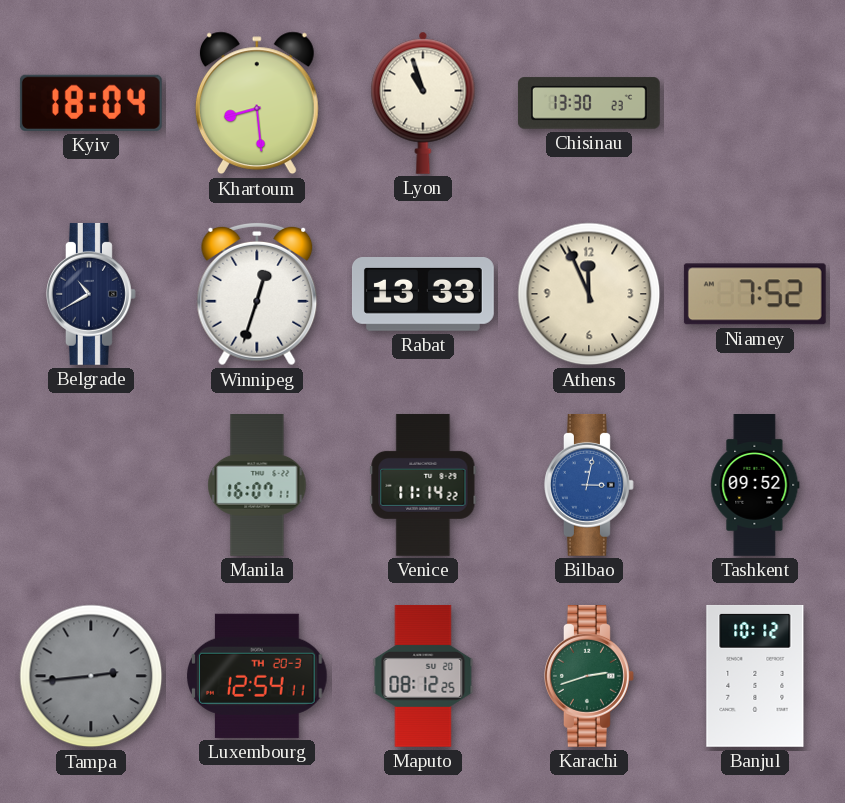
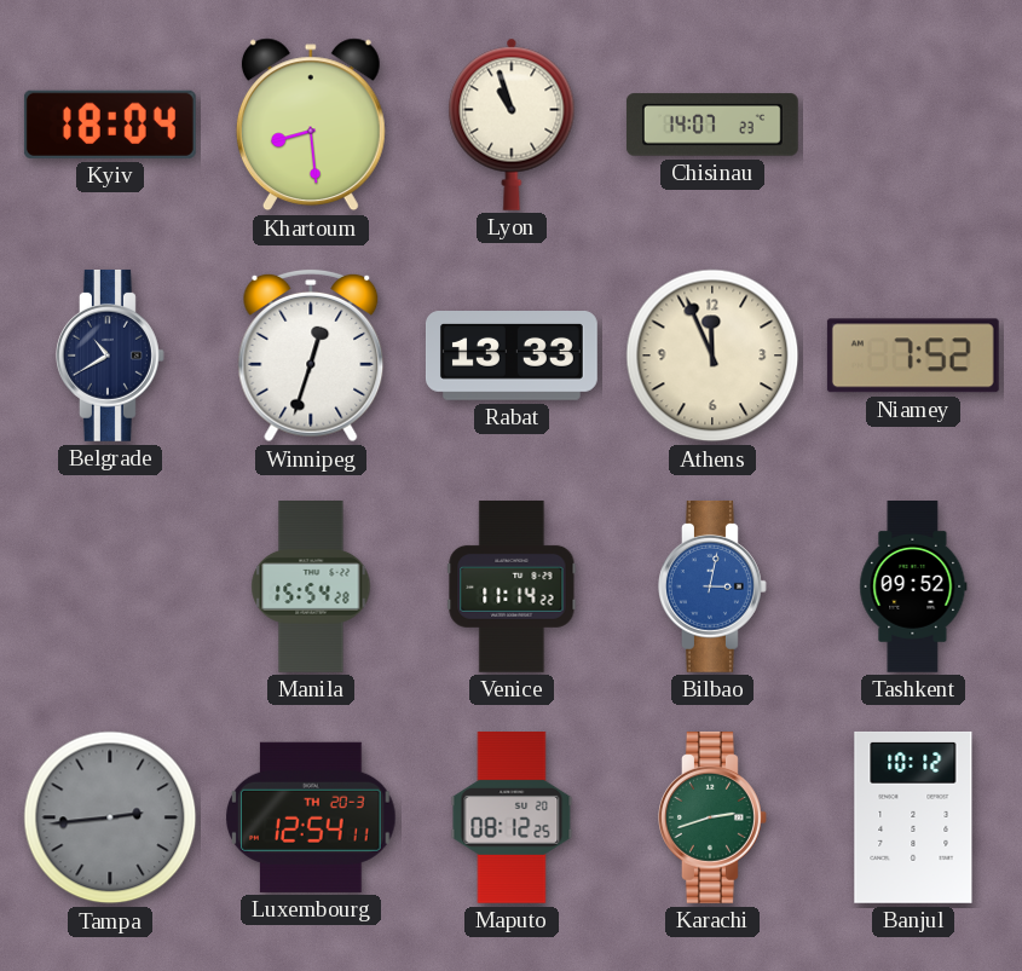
Chisinau: 13:30 -> 14:07 (712, 125)
Manila: 16:07 -> 15:54 (311, 588)
